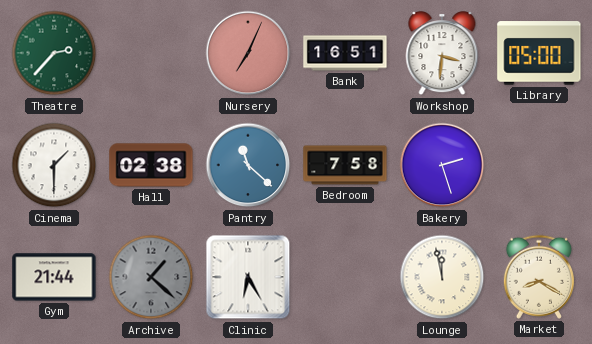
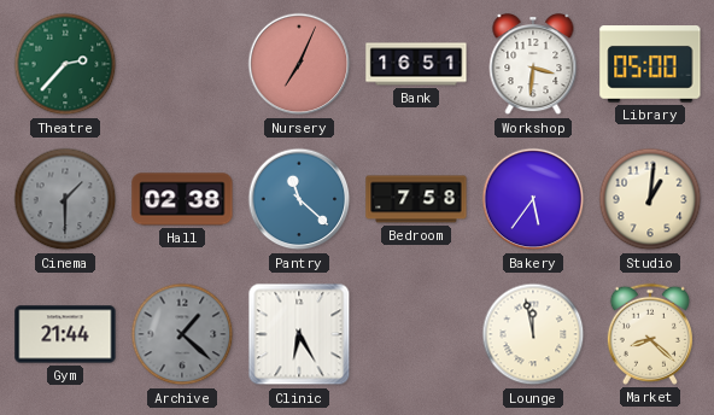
Cinema dial: white -> grey (65, 199)
Bakery: 2:27 -> 5:36 (533, 199)
Studio: none -> 1:01 (650, 199)
Market: 8:20 -> 8:22 (650, 334)
